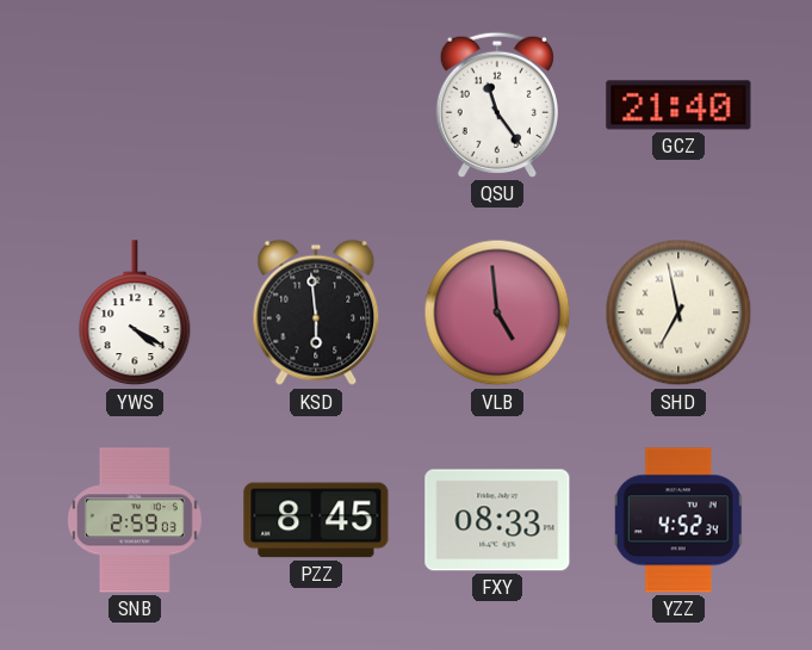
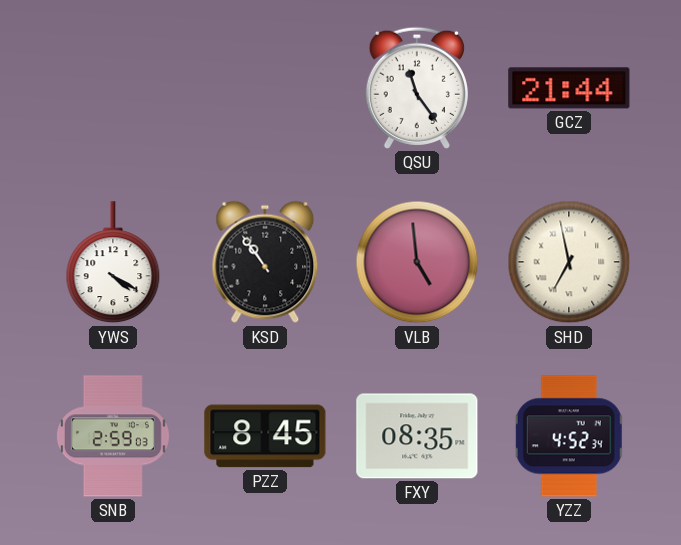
GCZ: 21:40 -> 21:44 (569, 88)
KSD: 5:59 -> 10:54 (265, 262)
FXY: 08:33 -> 08:35 (417, 436)
